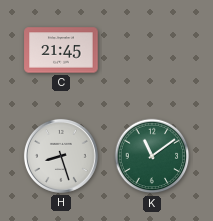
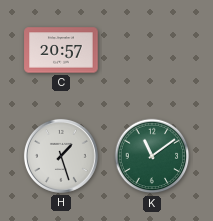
C: 21:45 -> 20:57 (61, 50)
H: 8:27 -> 1:27 (61, 156)
